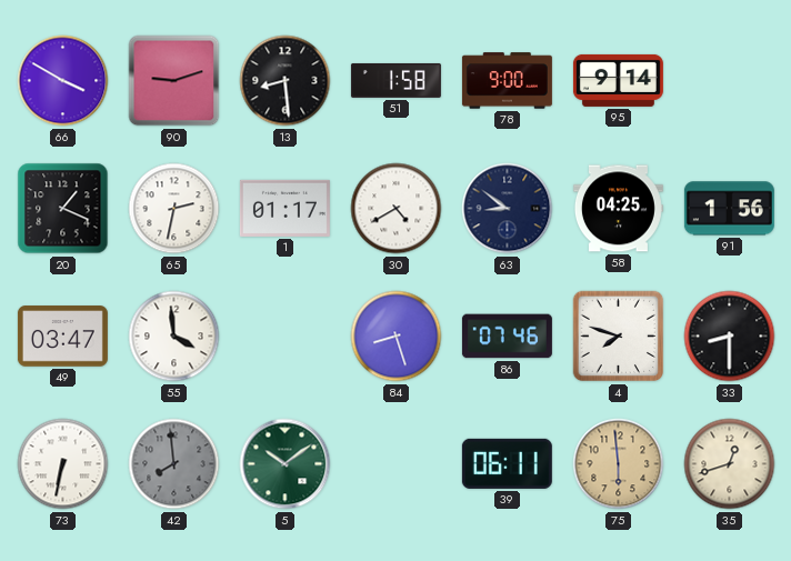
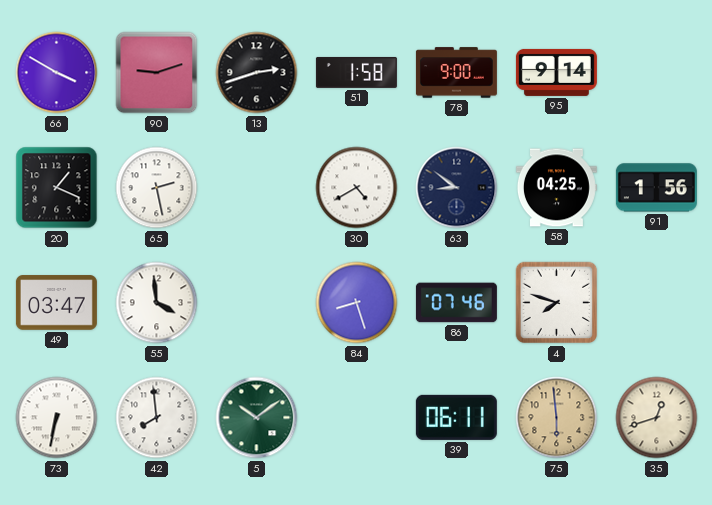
13: 8:29 -> 2:42 (257, 73)
65: 2:32 -> 2:28 (157, 188)
1: 01:17 -> none (284, 208)
33: 8:30 -> none (730, 337)
42 dial: grey -> white (157, 418)
